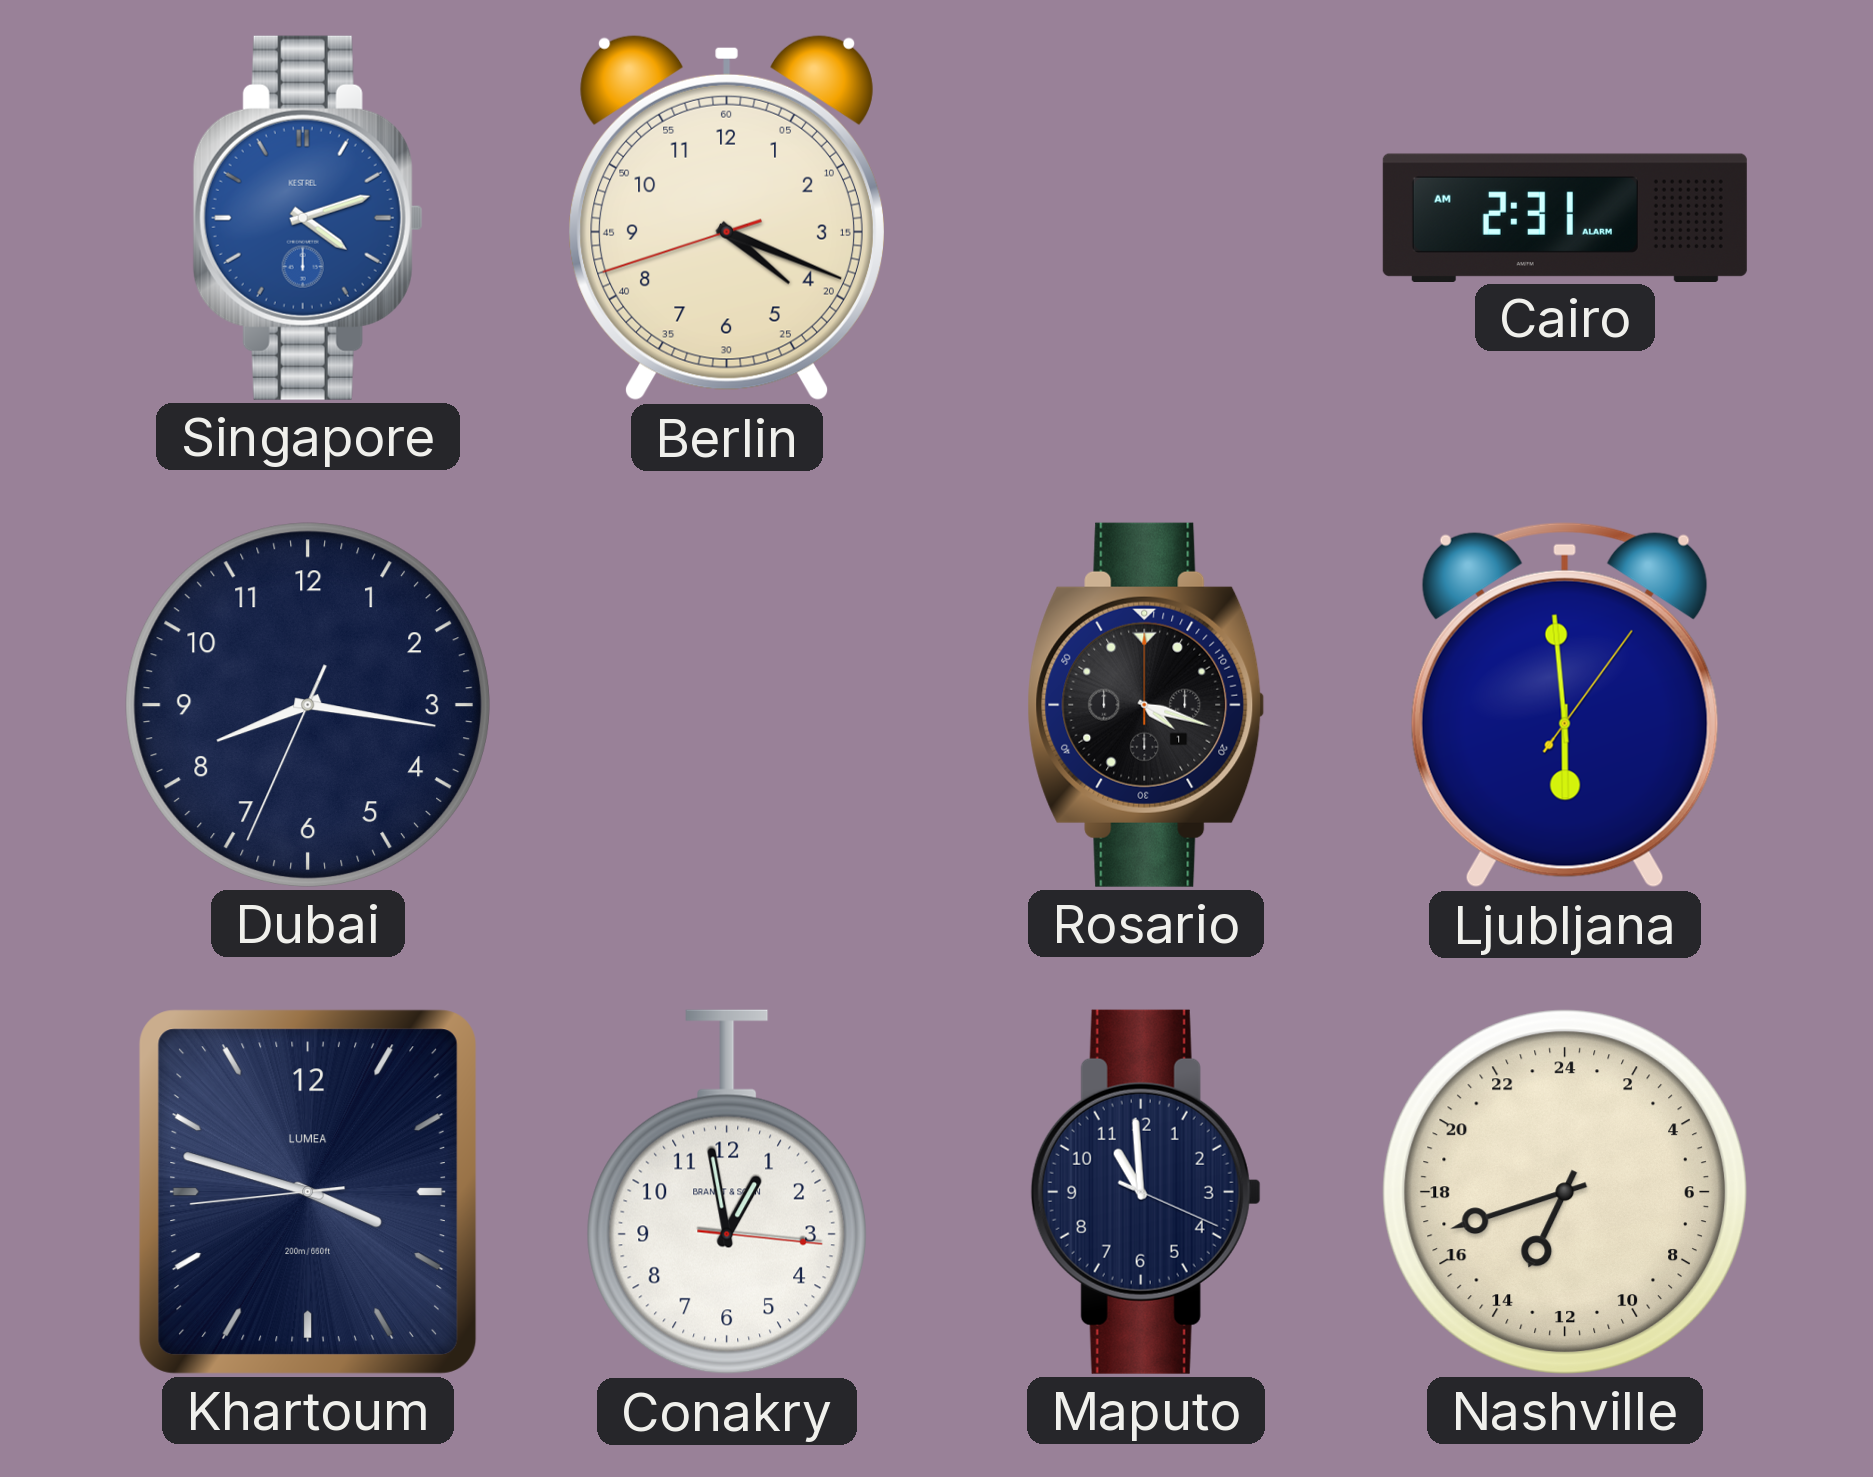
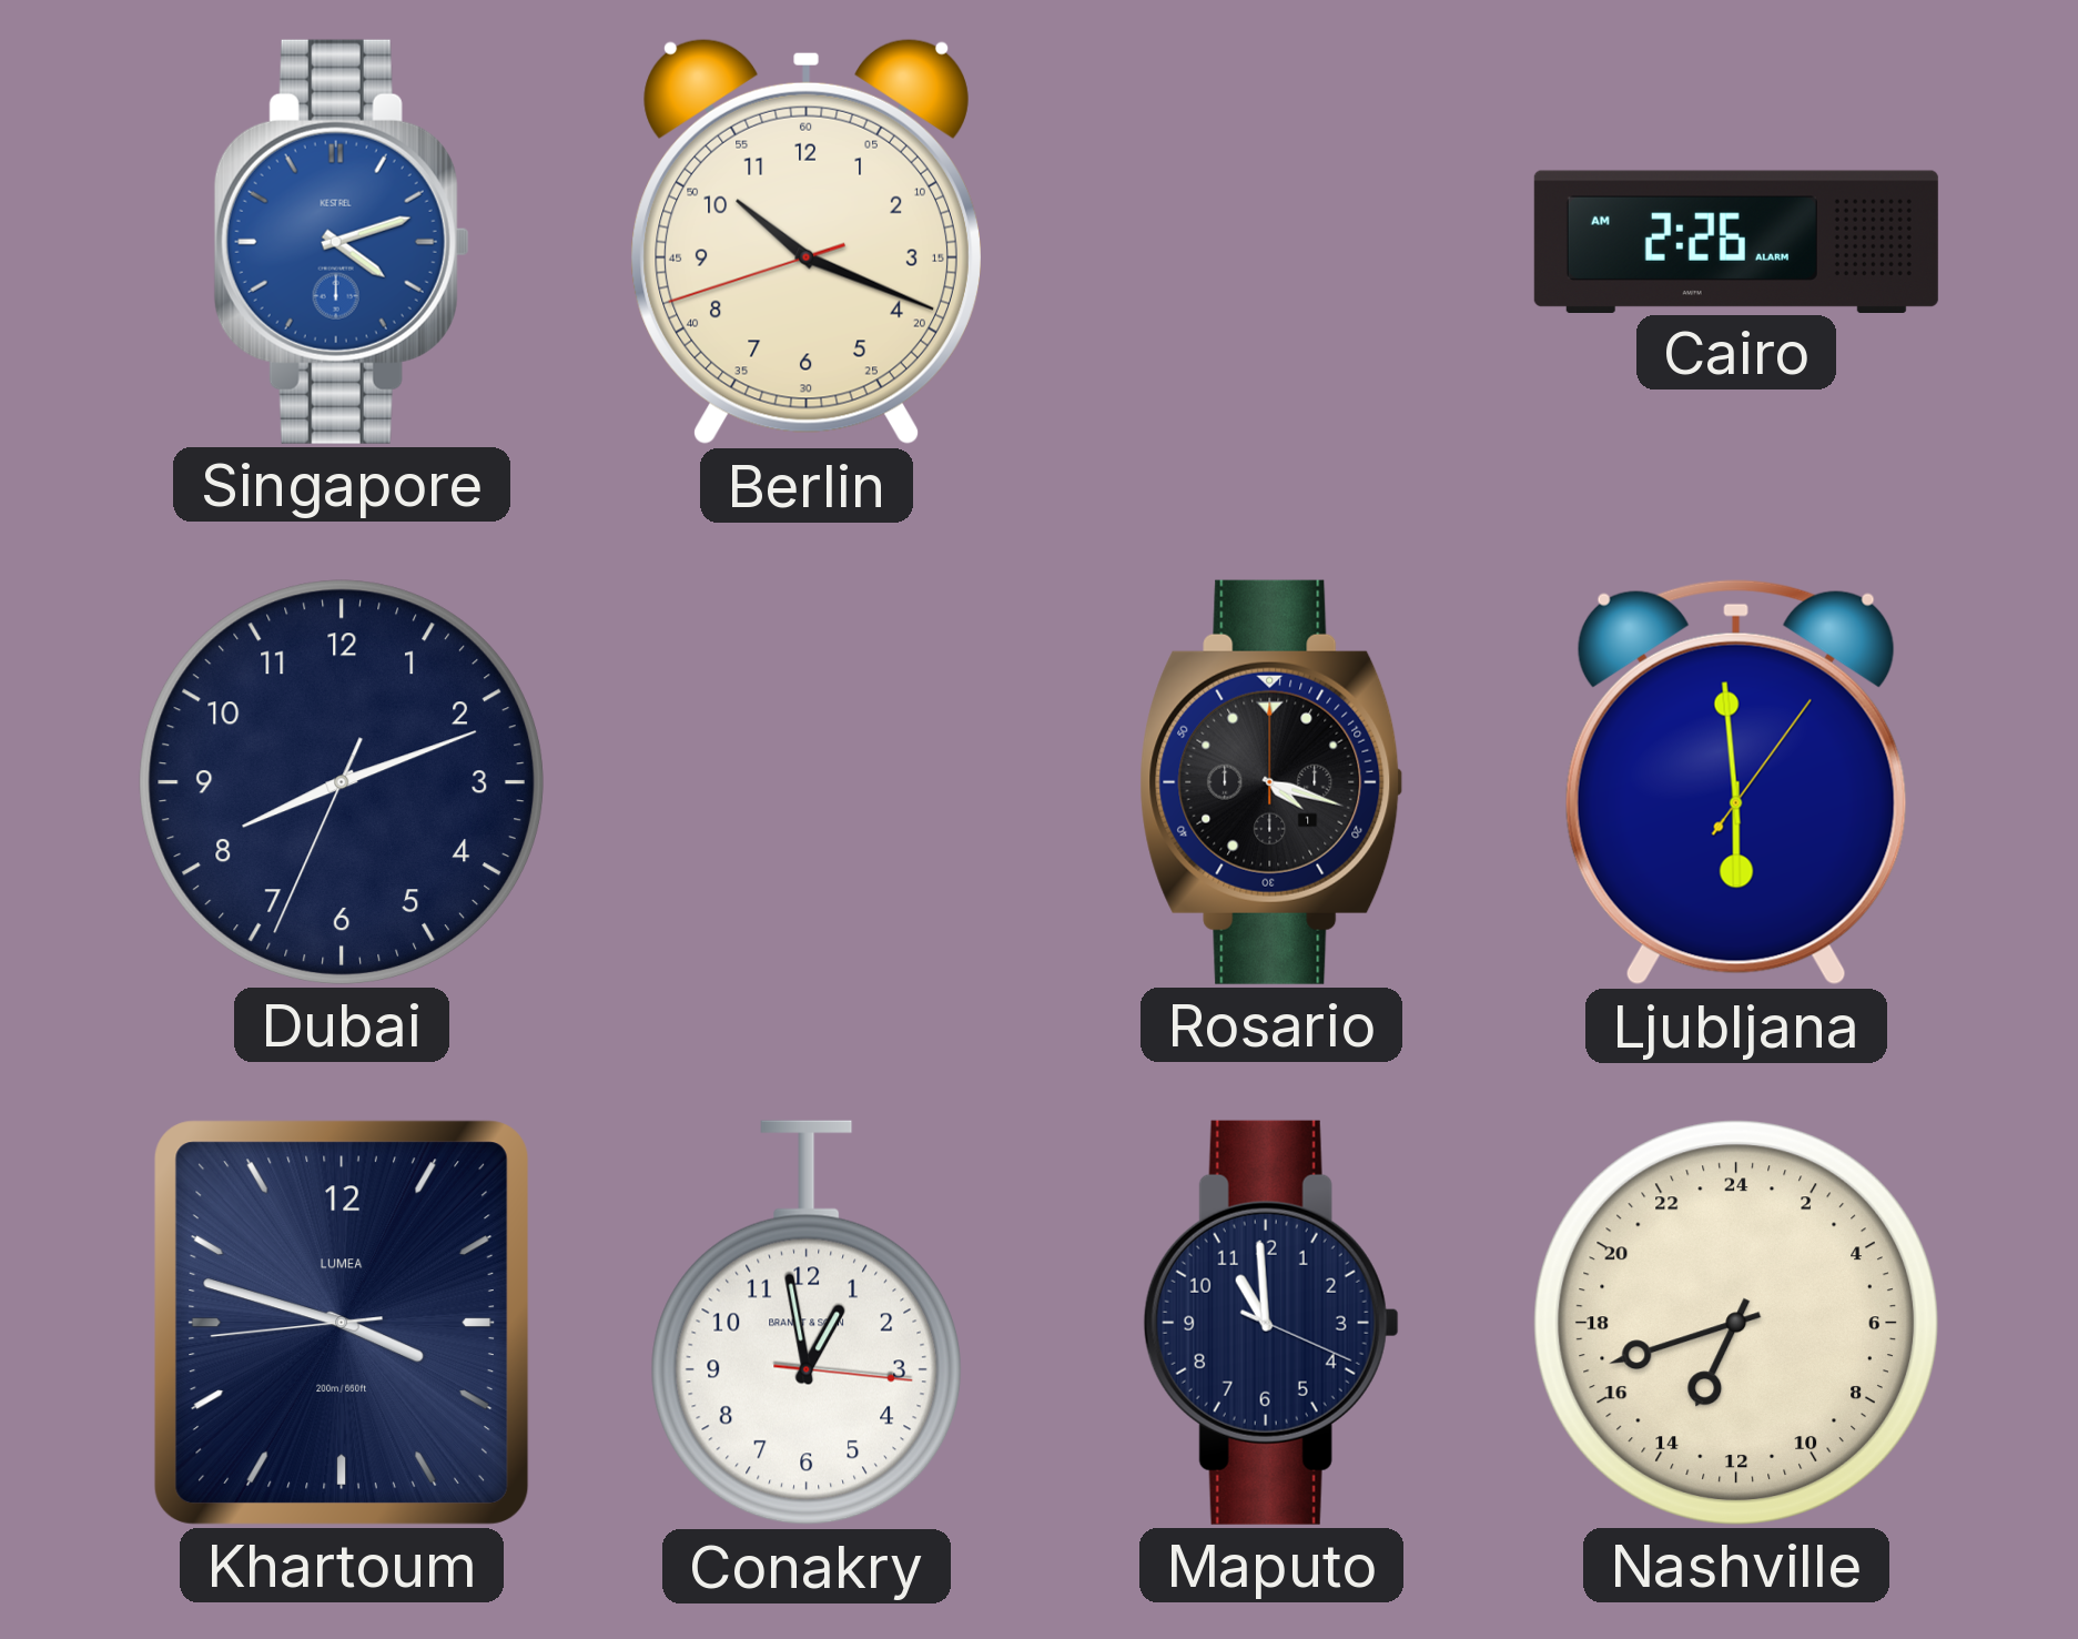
Berlin: 4:18 -> 10:18 (807, 242)
Cairo: 2:31 -> 2:26 (1736, 241)
Dubai: 8:16 -> 8:11 (342, 782)
